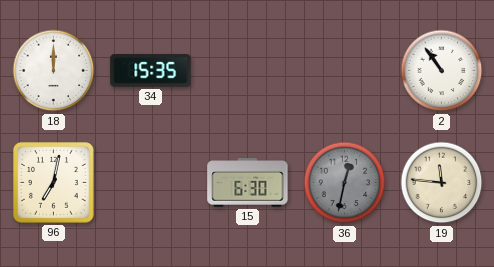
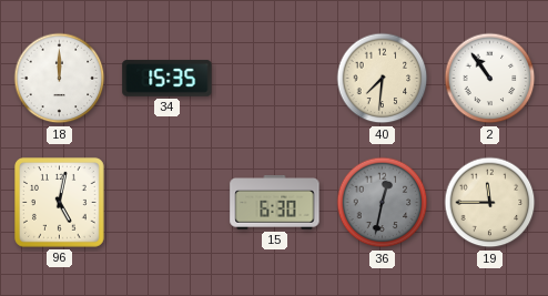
40: none -> 7:31 (383, 79)
96: 7:02 -> 5:02 (60, 203)
19: 11:46 -> 11:45 (490, 203)
